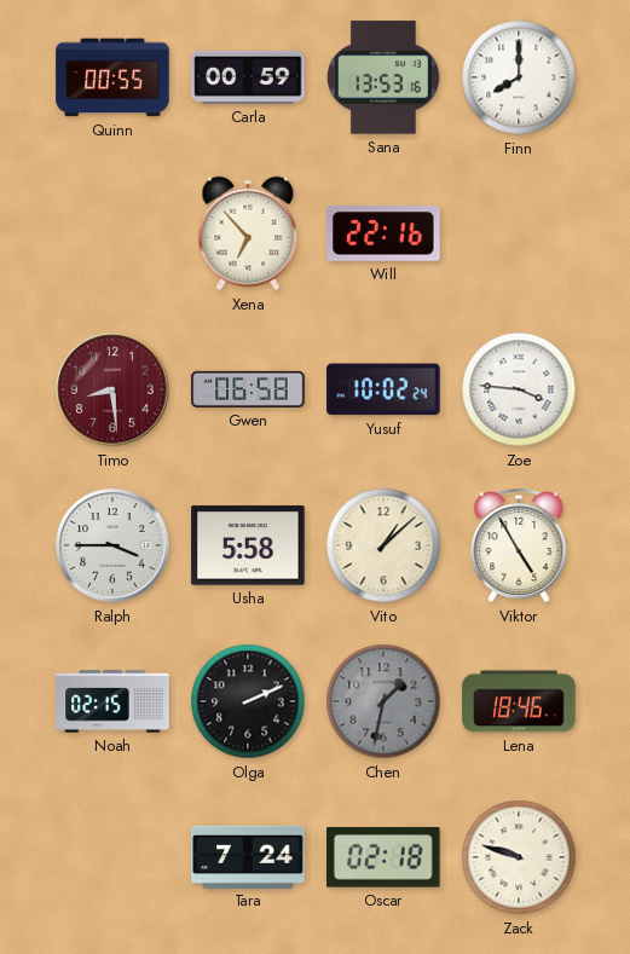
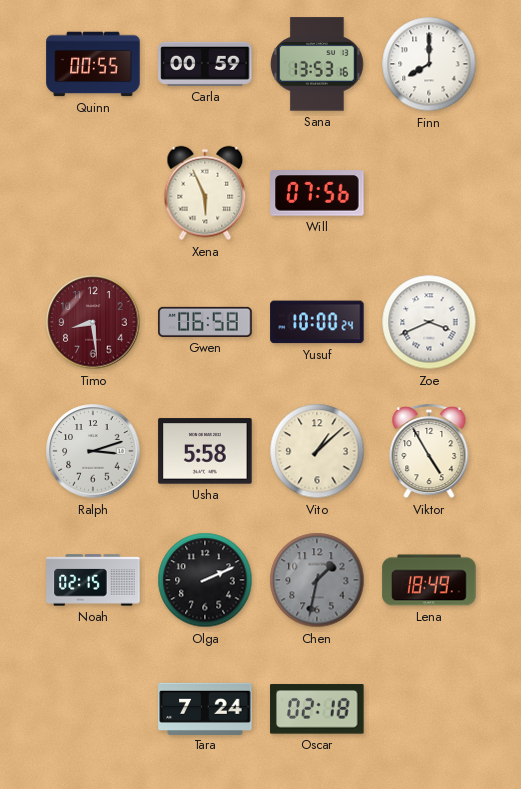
Xena: 6:53 -> 5:56 (205, 193)
Will: 22:16 -> 07:56 (317, 193)
Yusuf: 10:02 -> 10:00 (317, 322)
Zoe: 3:46 -> 3:41 (429, 322)
Ralph: 3:45 -> 3:12 (93, 451)
Lena: 18:46 -> 18:49 (429, 580)
Zack: 9:48 -> none (519, 857)
